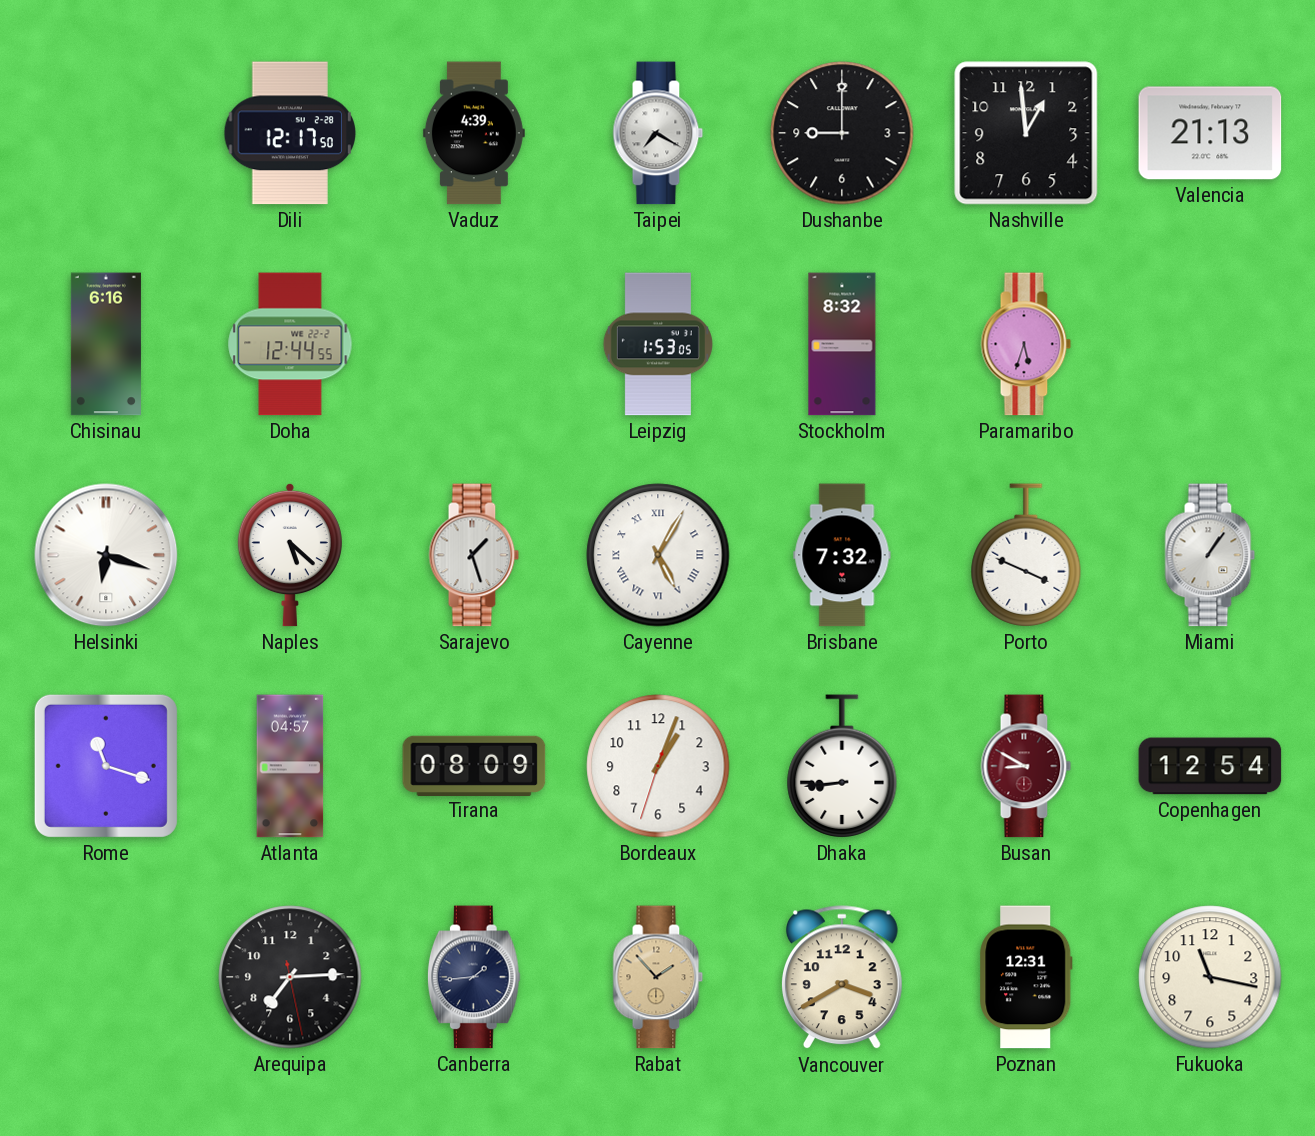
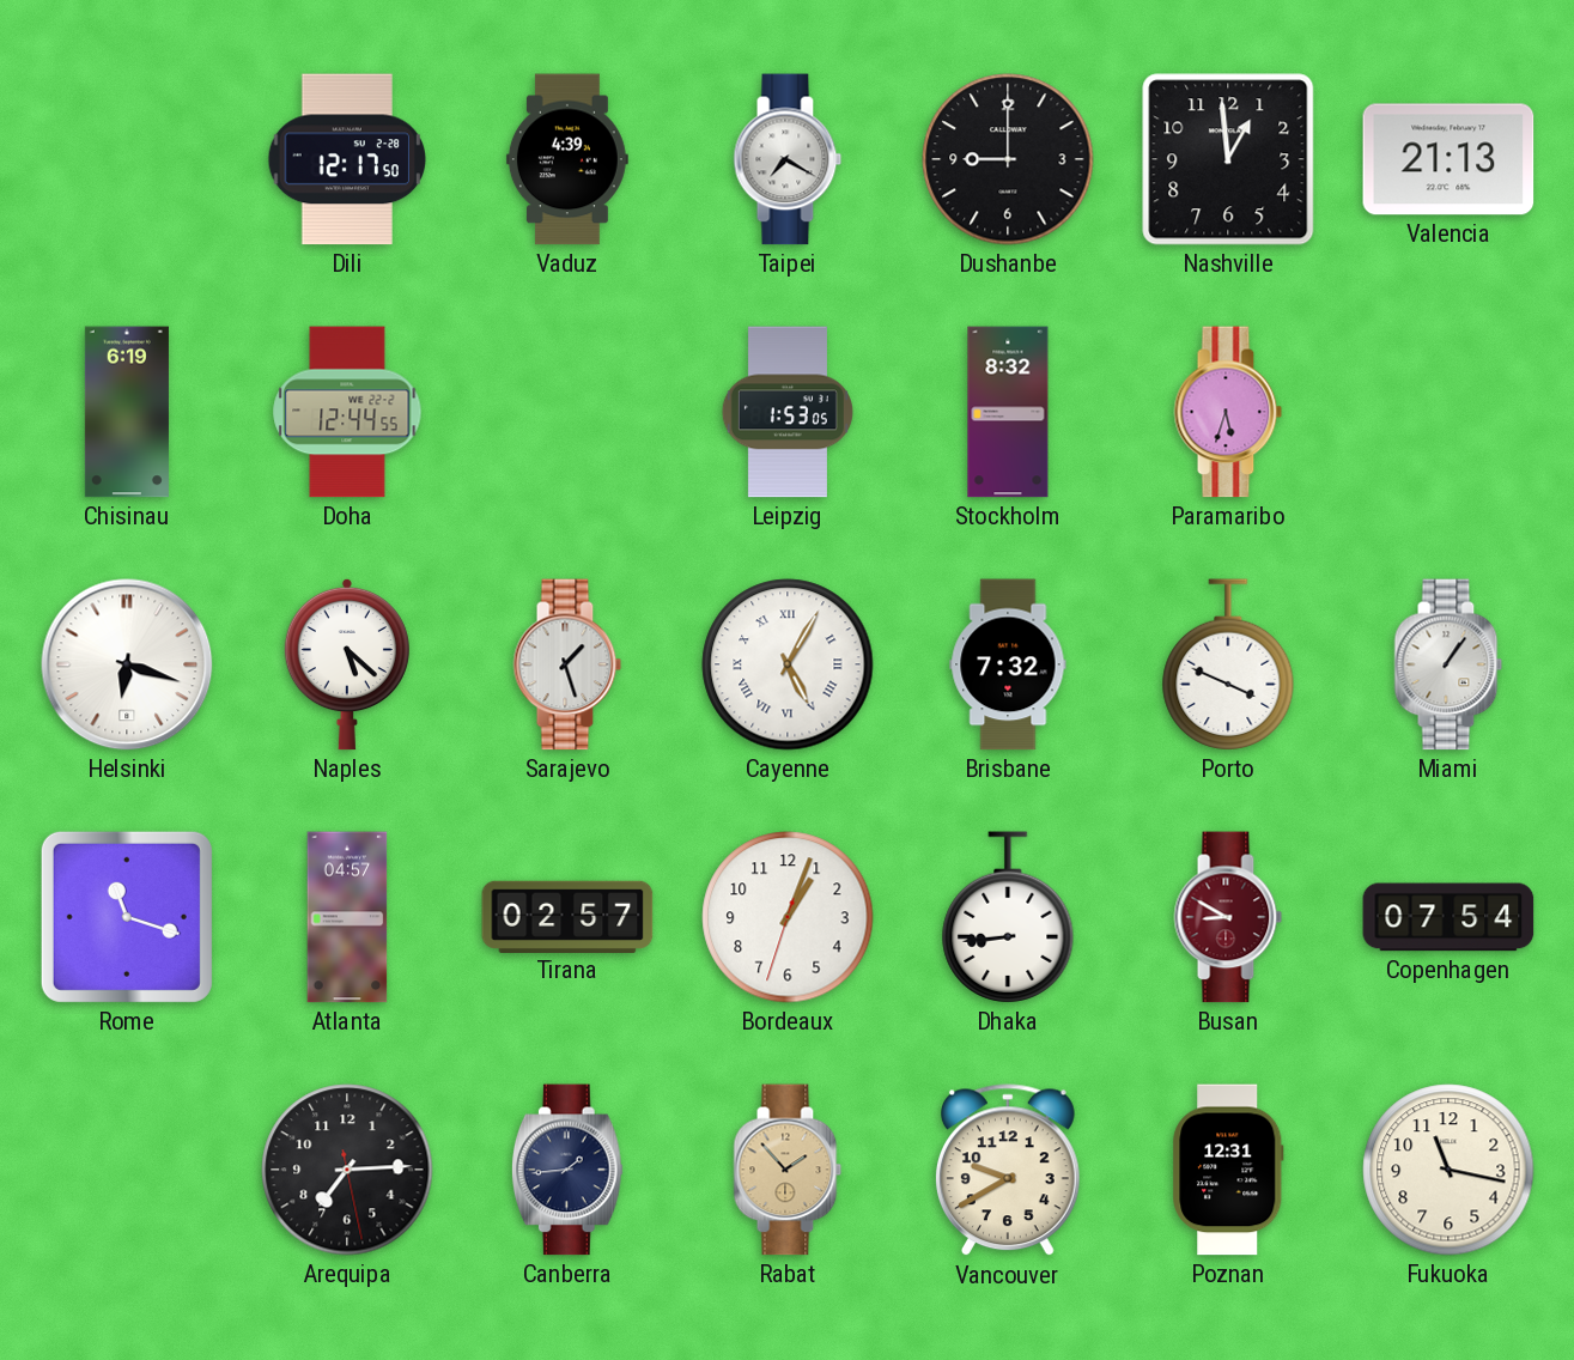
Chisinau: 6:16 -> 6:19 (127, 412)
Tirana: 08:09 -> 02:57 (567, 916)
Copenhagen: 12:54 -> 07:54 (1448, 917)
Vancouver: 3:40 -> 9:40 (1008, 1171)
